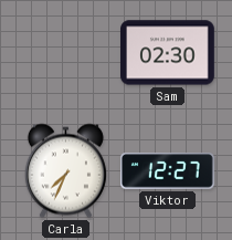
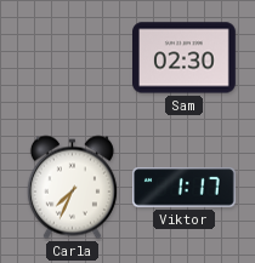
Viktor: 12:27 -> 1:17 (185, 188)
